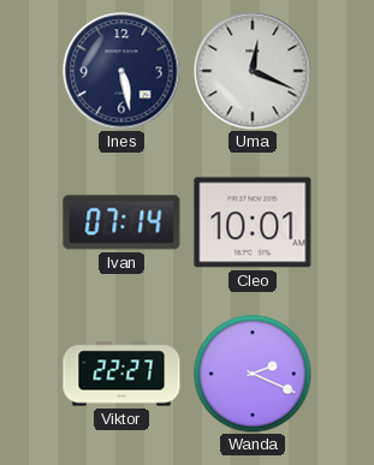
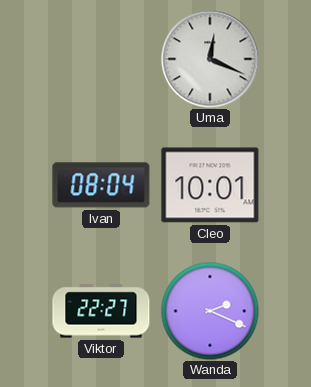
Ines: 5:28 -> none (121, 71)
Ivan: 07:14 -> 08:04 (101, 185)
